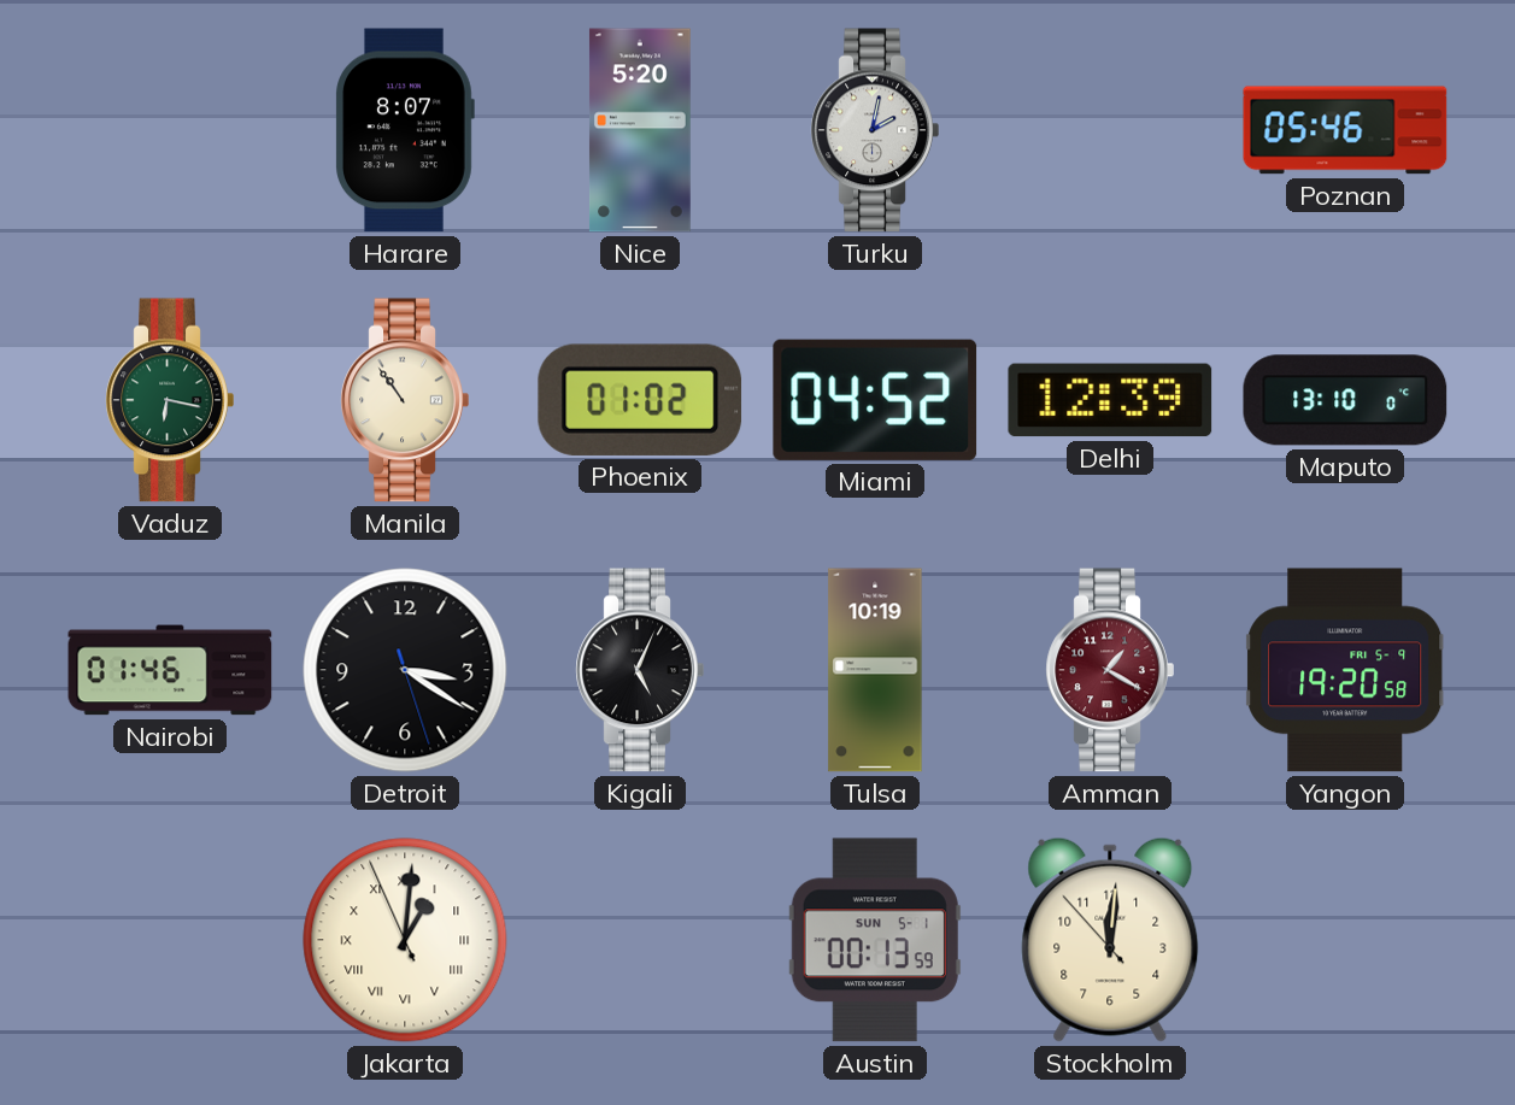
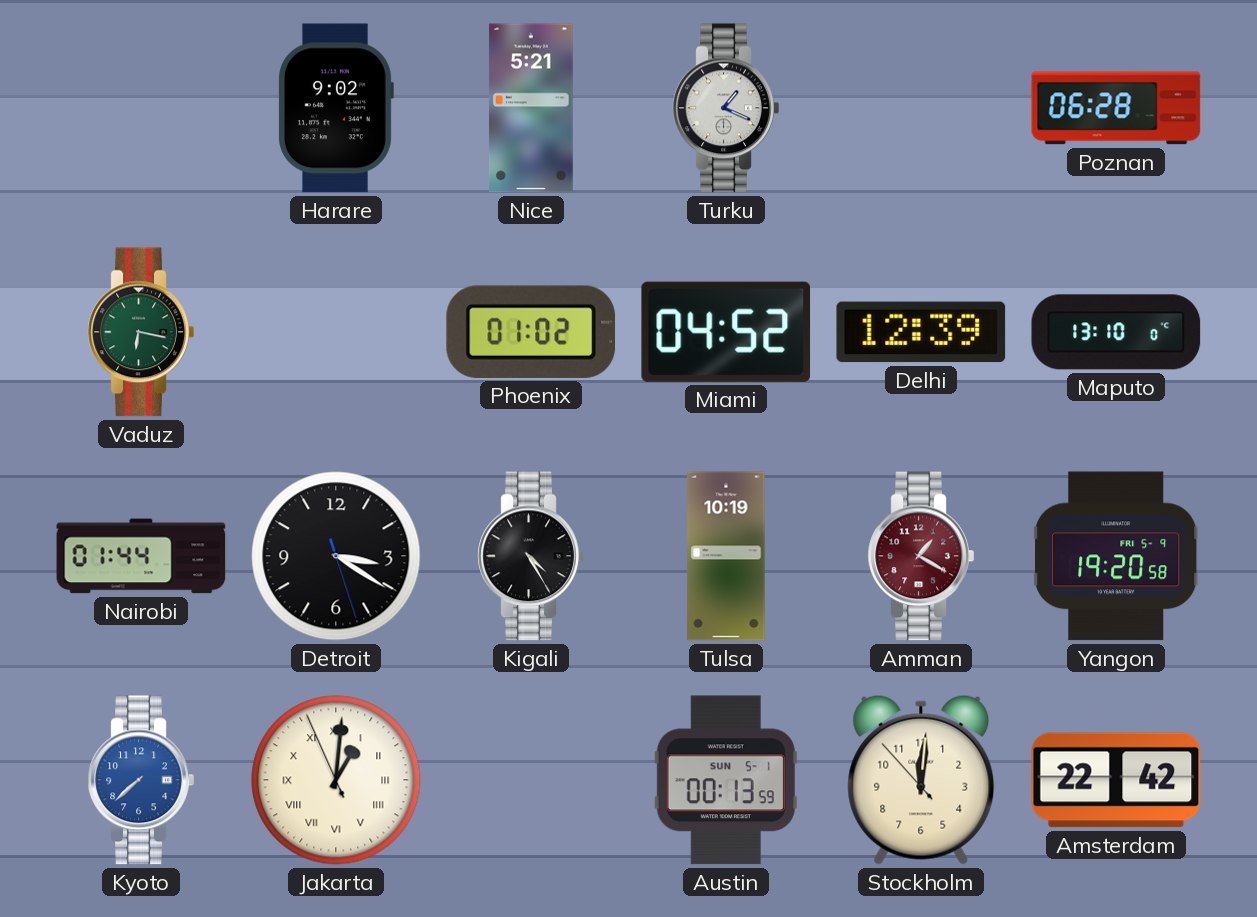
Harare: 8:07 -> 9:02 (336, 108)
Nice: 5:20 -> 5:21 (531, 108)
Turku: 2:02 -> 1:19 (726, 108)
Poznan: 05:46 -> 06:28 (1116, 108)
Manila: 10:54 -> none (405, 400)
Nairobi: 01:46 -> 01:44 (141, 556)
Kigali: 5:04 -> 4:25 (531, 556)
Kyoto: none -> 7:38 (141, 780)
Amsterdam: none -> 22:42 (1116, 780)
